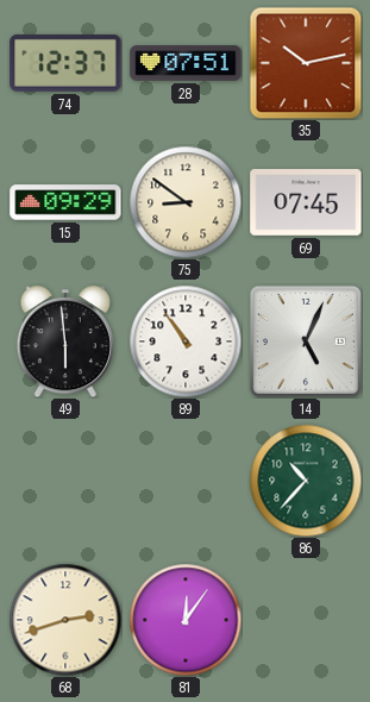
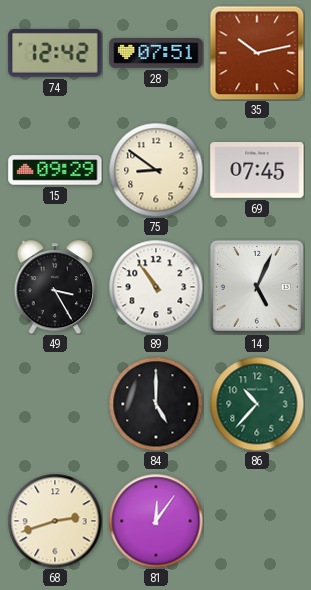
74: 12:37 -> 12:42 (55, 53)
49: 5:59 -> 3:25 (54, 287)
84: none -> 5:00 (156, 404)
